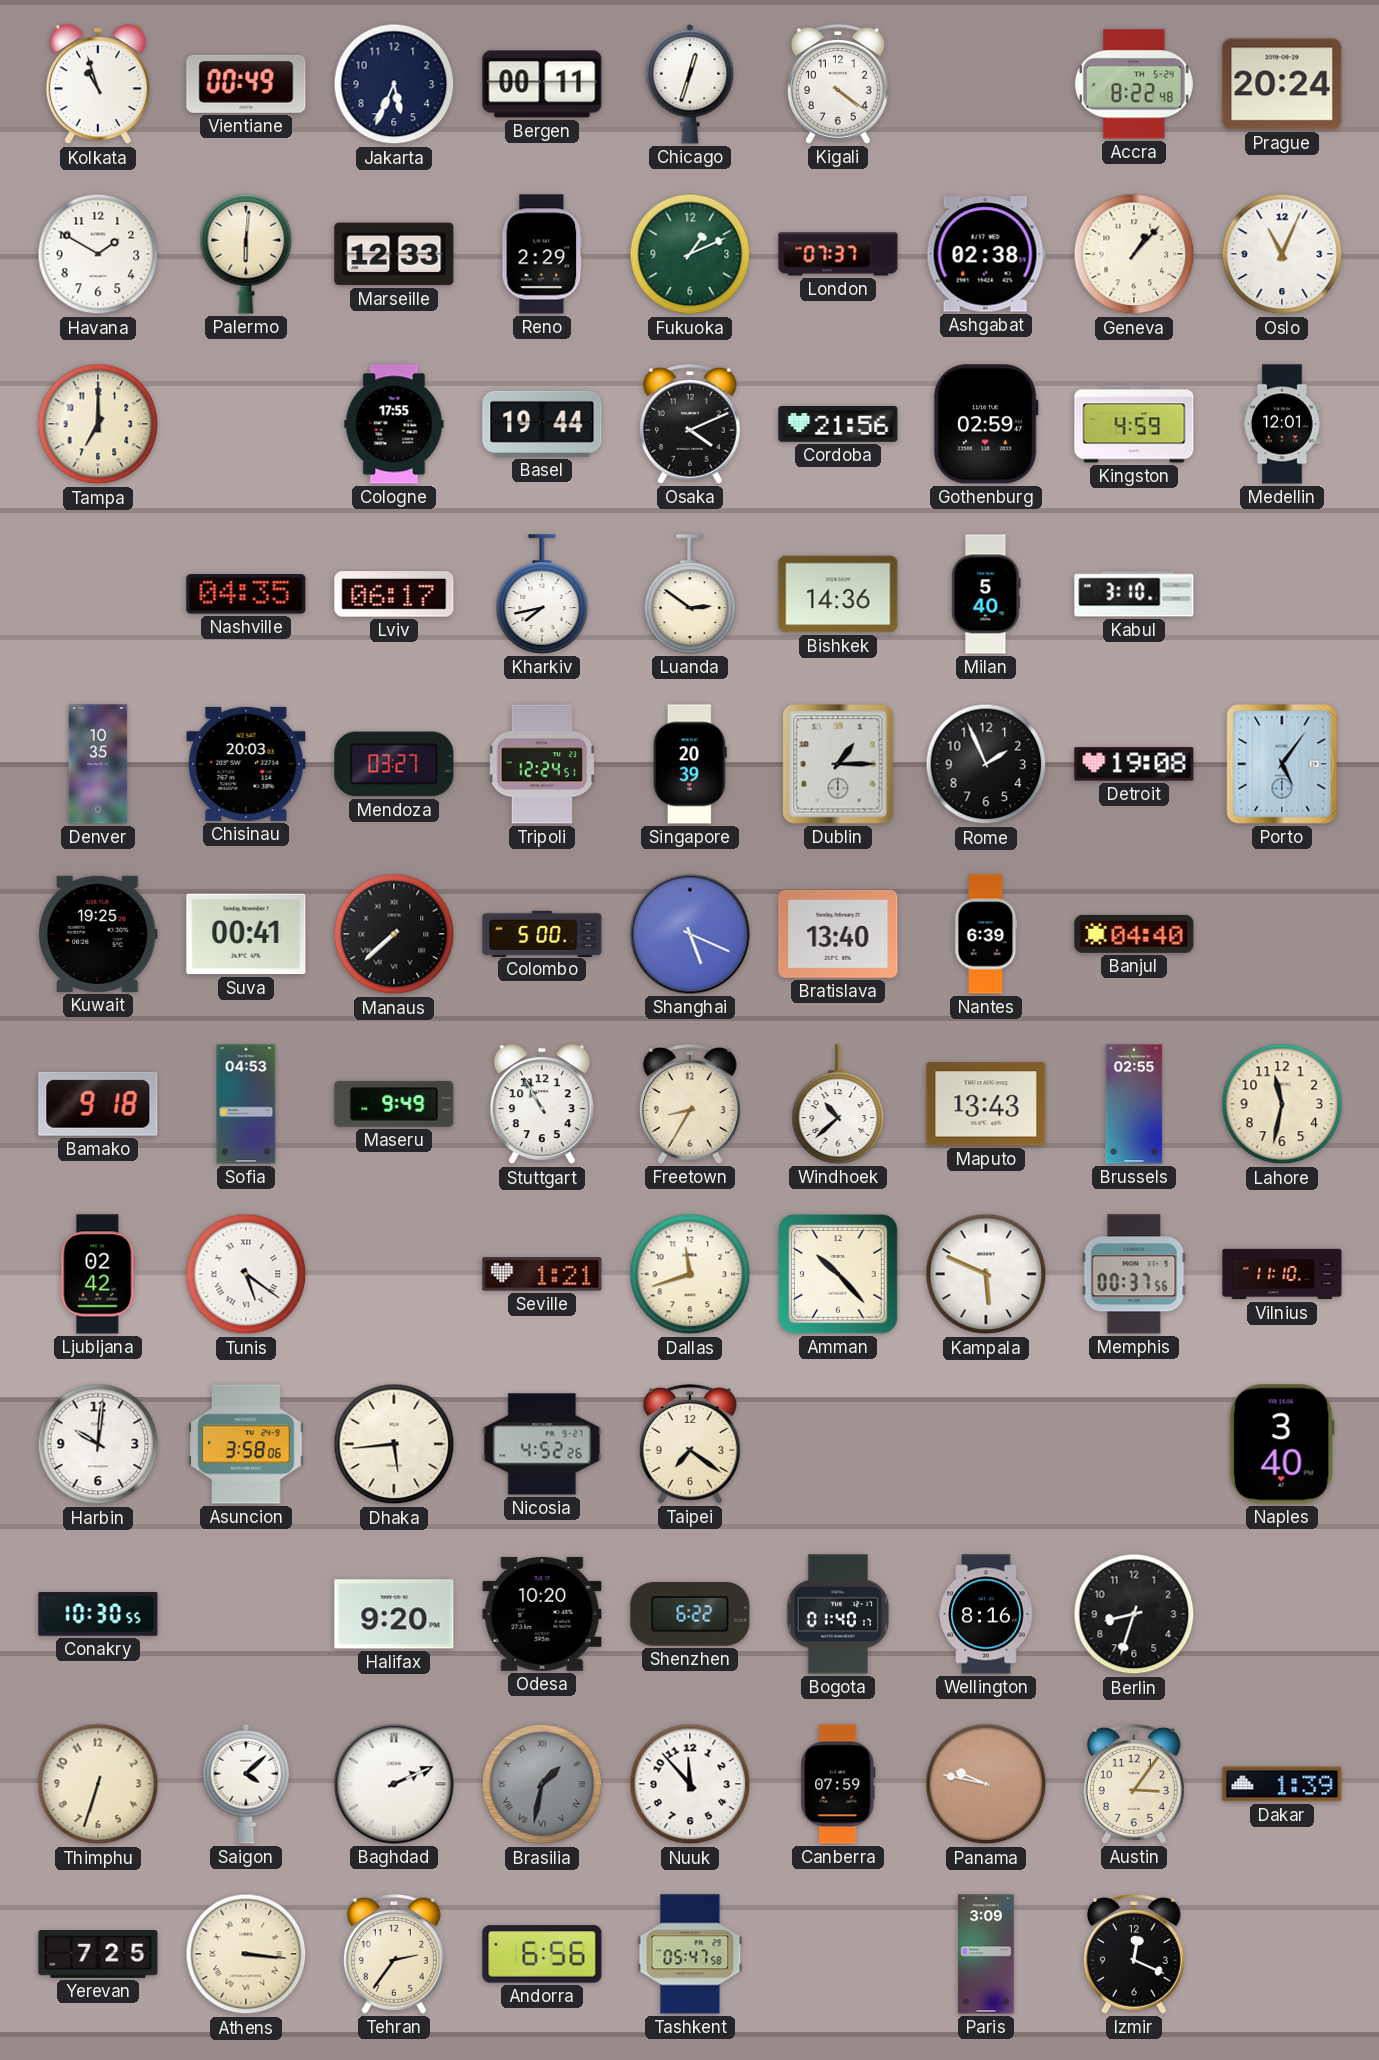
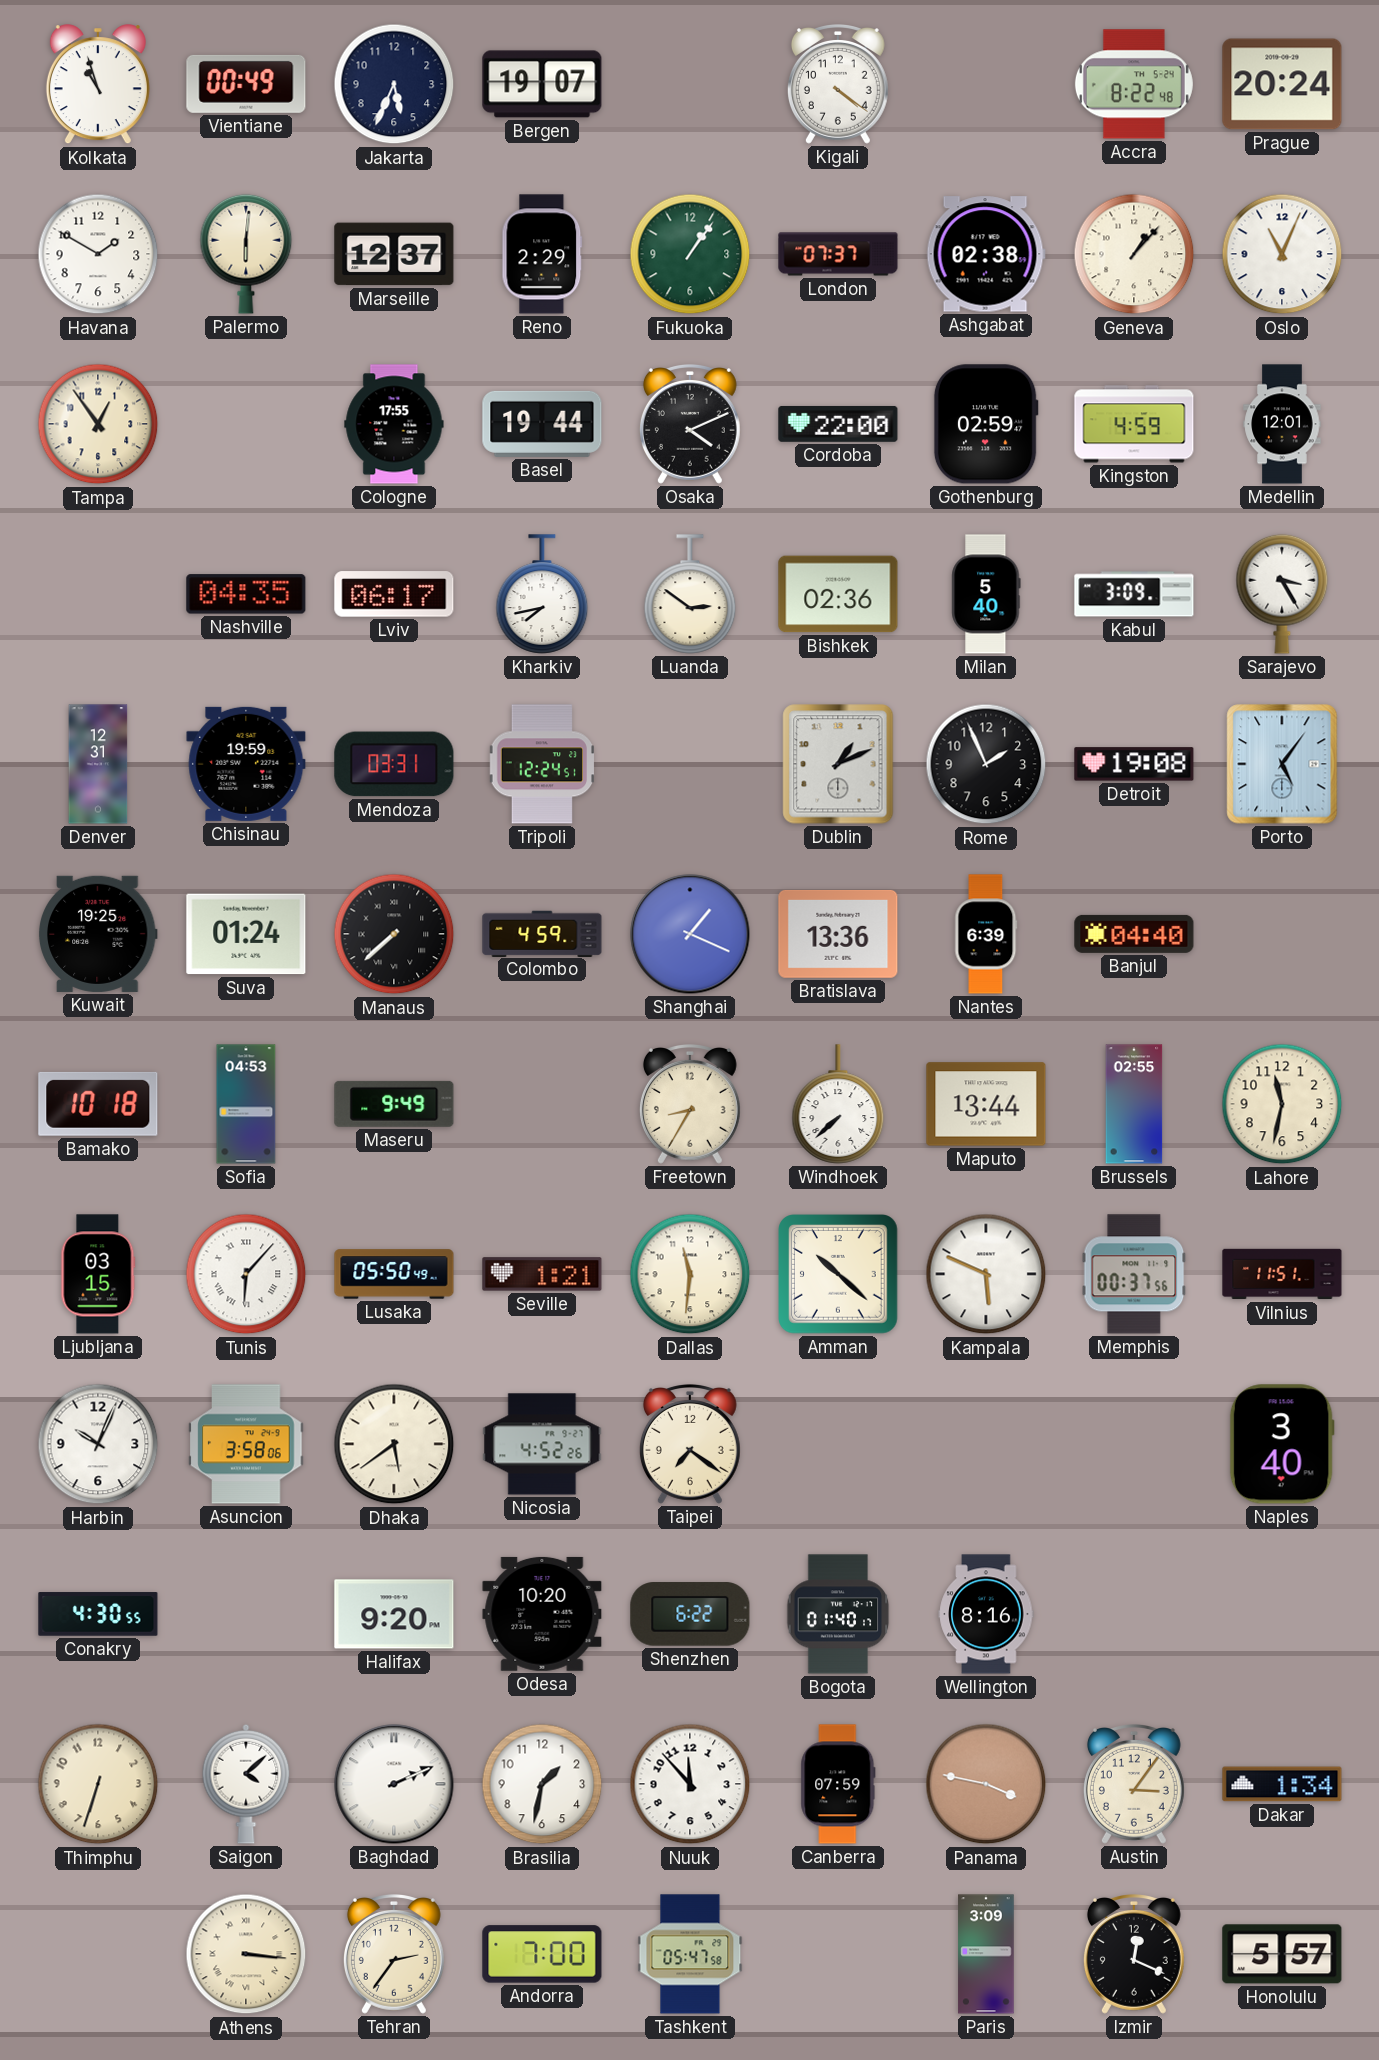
Bergen: 00:11 -> 19:07 (542, 84)
Chicago: 12:33 -> none (690, 84)
Marseille: 12:33 -> 12:37 (394, 254)
Fukuoka: 1:11 -> 1:06 (690, 254)
Tampa: 7:00 -> 12:54 (98, 424)
Cordoba: 21:56 -> 22:00 (838, 424)
Bishkek: 14:36 -> 02:36 (838, 594)
Kabul: 3:10 -> 3:09 (1134, 594)
Sarajevo: none -> 3:25 (1282, 594)
Denver: 10:35 -> 12:31 (98, 764)
Chisinau: 20:03 -> 19:59 (246, 764)
Mendoza: 03:27 -> 03:31 (394, 764)
Singapore: 20:39 -> none (690, 764)
Dublin: 1:15 -> 1:11 (838, 764)
Suva: 00:41 -> 01:24 (246, 934)
Colombo: 5:00 -> 4:59 (542, 933)
Shanghai: 5:19 -> 1:19 (690, 934)
Bratislava: 13:40 -> 13:36 (838, 934)
Bamako: 9:18 -> 10:18 (98, 1104)
Stuttgart: 10:55 -> none (542, 1105)
Windhoek: 10:38 -> 7:38 (838, 1104)
Maputo: 13:43 -> 13:44 (986, 1104)
Ljubljana: 02:42 -> 03:15 (98, 1274)
Tunis: 5:21 -> 6:07 (246, 1274)
Lusaka: none -> 05:50 (394, 1274)
Dallas: 11:42 -> 11:31 (690, 1274)
Amman: 10:23 -> 10:22 (839, 1275)
Vilnius: 11:10 -> 11:51 (1282, 1274)
Harbin: 10:01 -> 10:04 (98, 1444)
Dhaka: 5:44 -> 5:39 (394, 1444)
Conakry: 10:30 -> 4:30 (98, 1614)
Berlin: 8:33 -> none (1134, 1614)
Brasilia dial: grey -> white (542, 1784)
Brasilia numerals: Roman -> Arabic (542, 1784)
Panama: 9:47 -> 3:47 (986, 1784)
Dakar: 1:39 -> 1:34 (1282, 1784)
Yerevan: 7:25 -> none (98, 1955)
Andorra: 6:56 -> 7:00 (542, 1954)
Honolulu: none -> 5:57 (1282, 1954)
